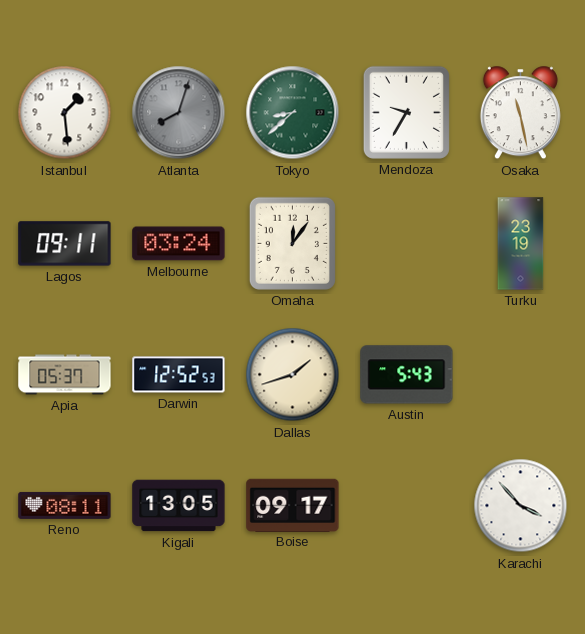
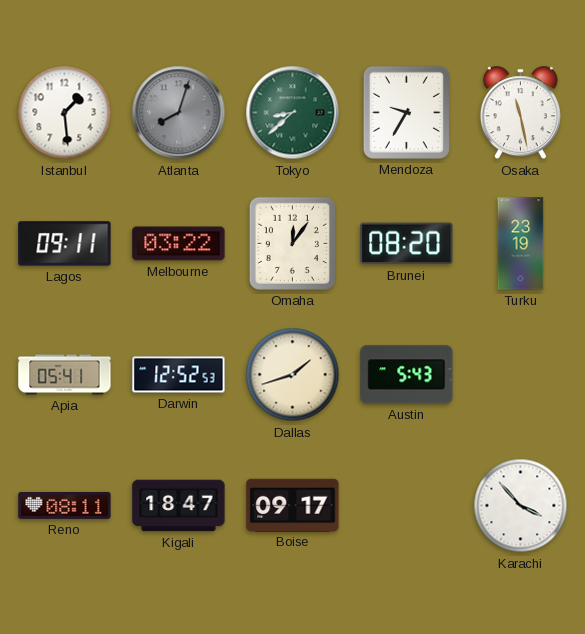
Melbourne: 03:24 -> 03:22 (179, 244)
Brunei: none -> 08:20 (407, 244)
Apia: 05:37 -> 05:41 (65, 375)
Kigali: 13:05 -> 18:47 (179, 506)
